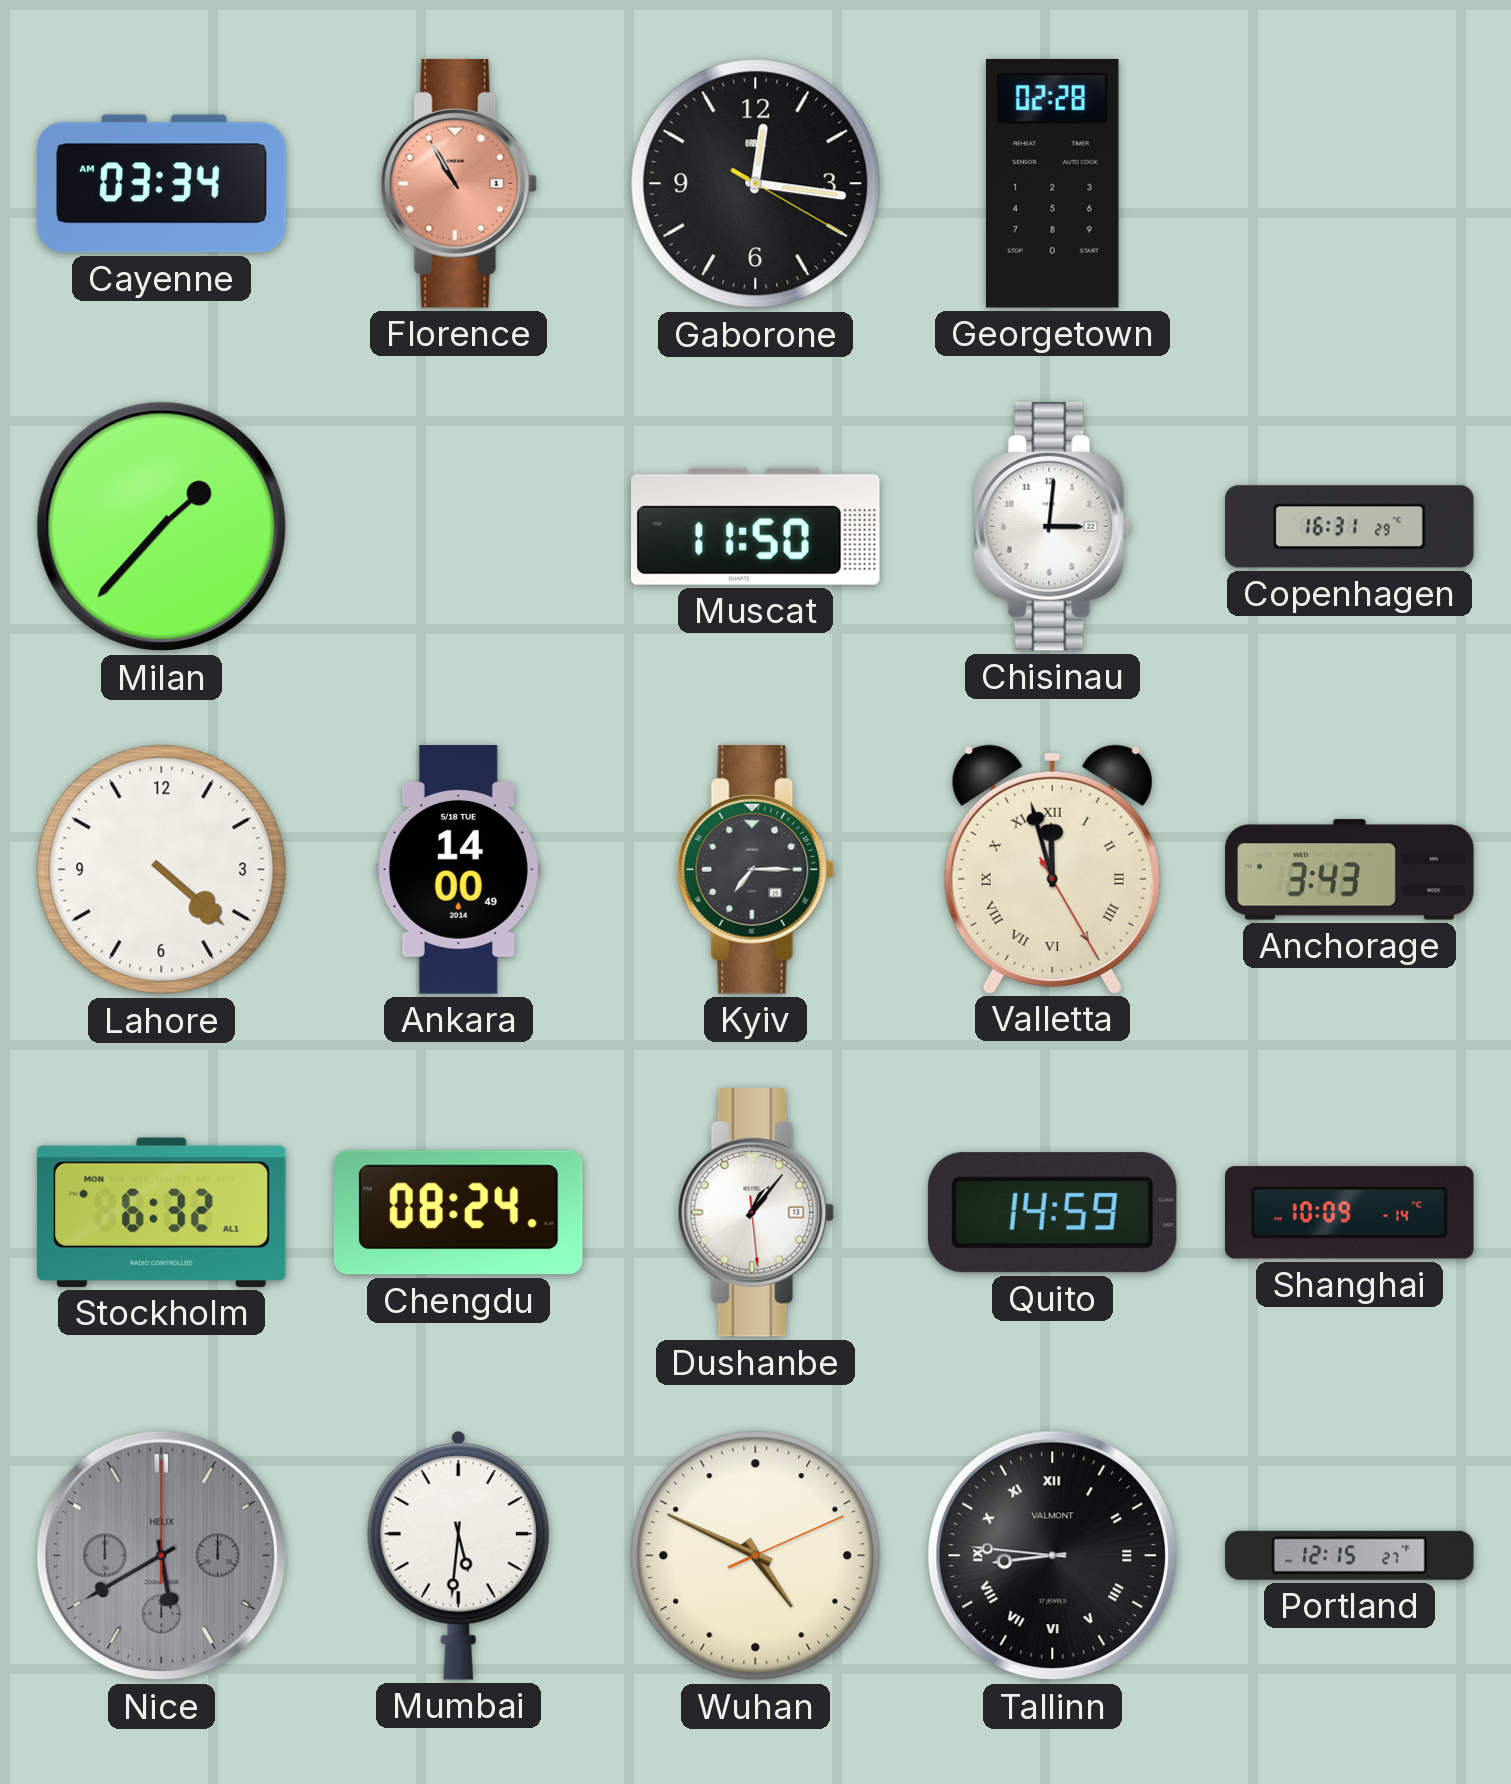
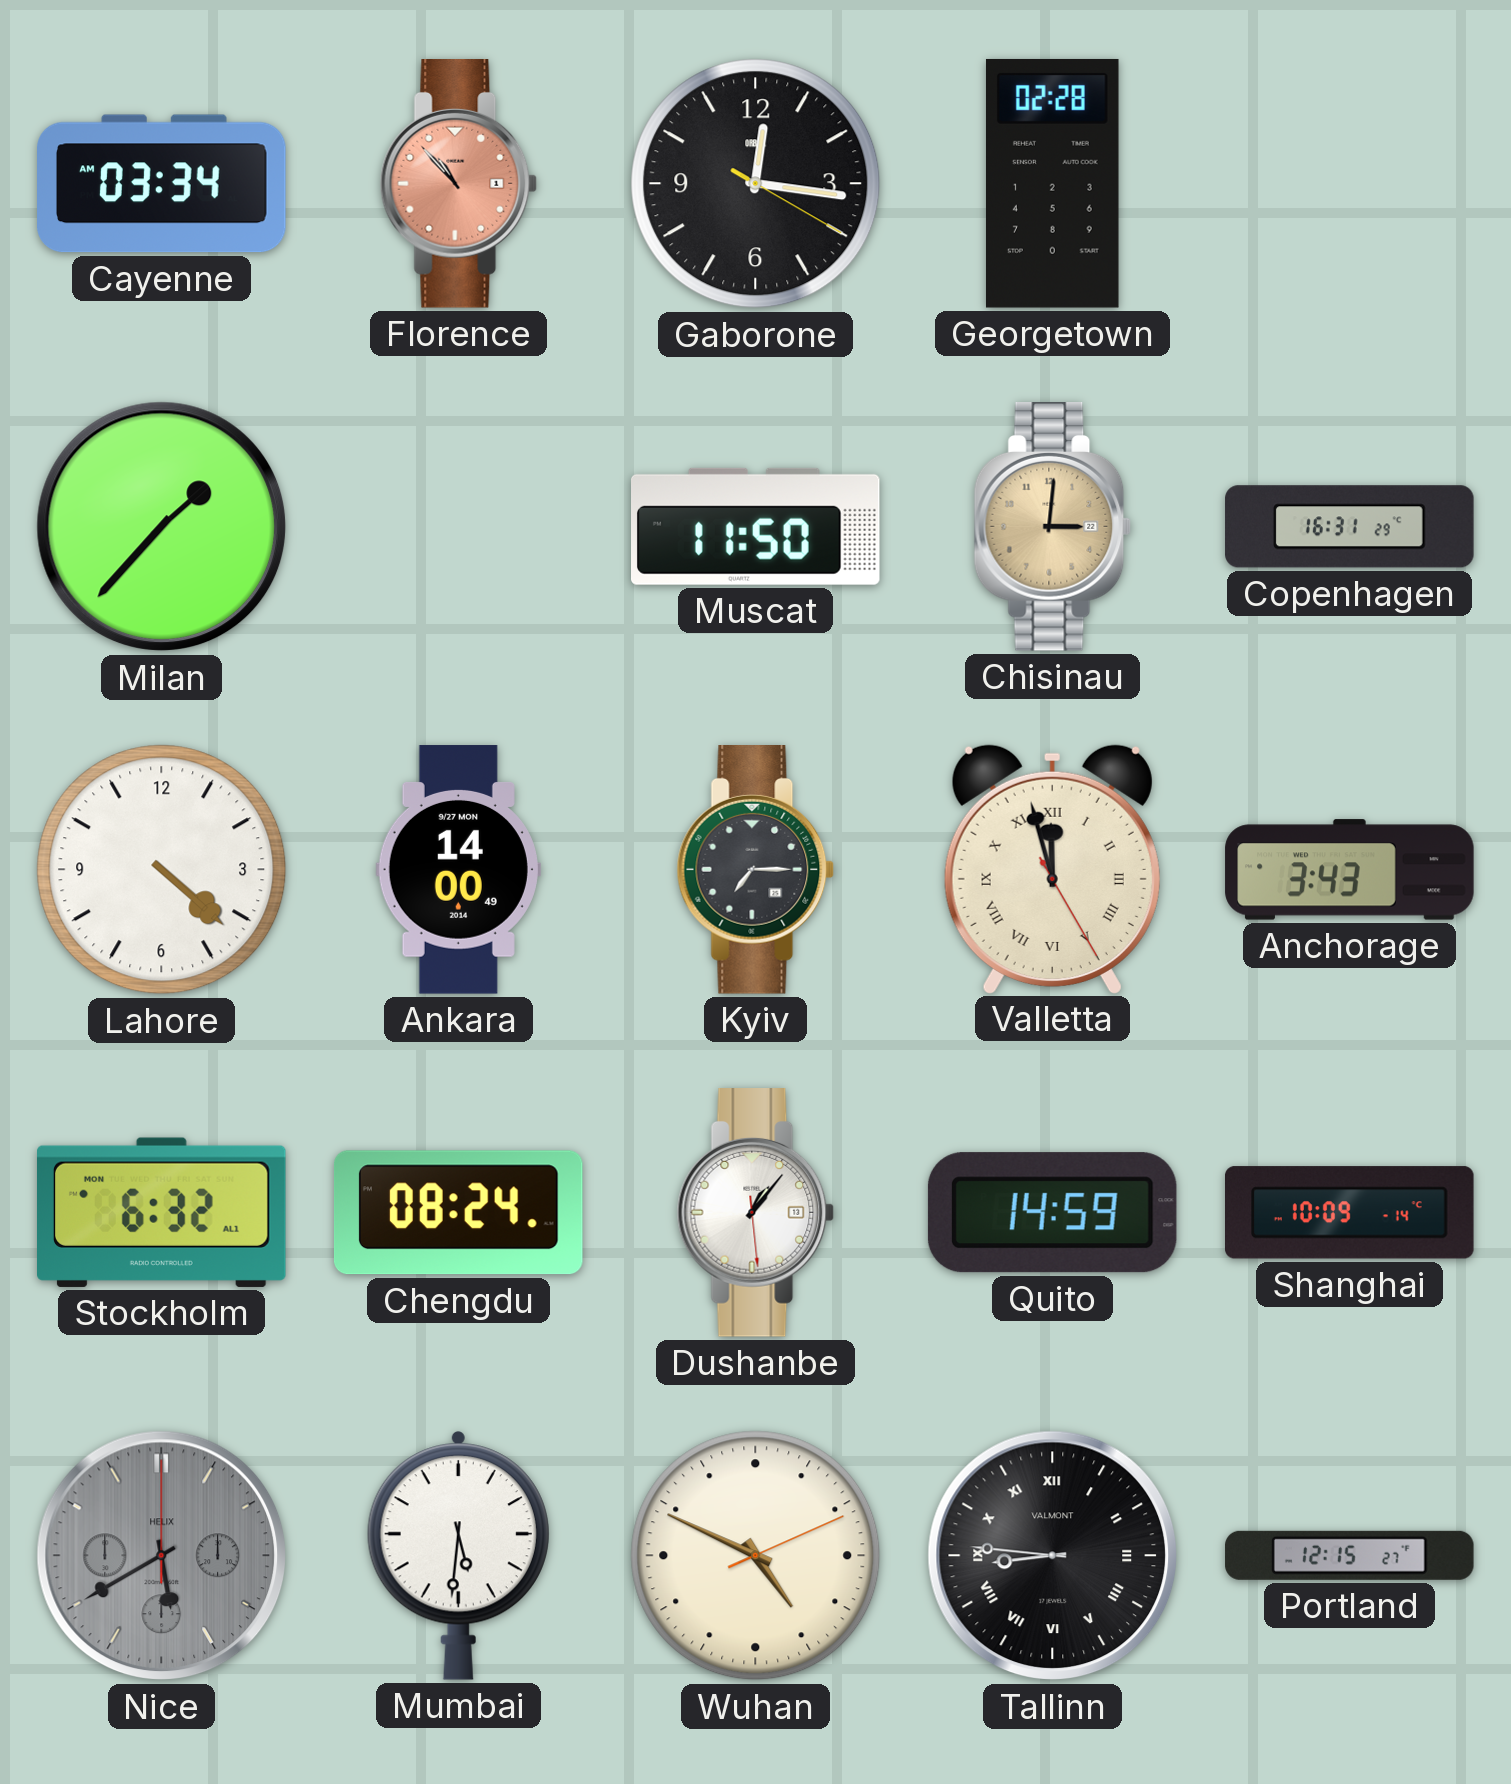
Florence: 10:55 -> 10:53 (459, 184)
Chisinau dial: white -> champagne (1053, 527)
Ankara date: 5/18 TUE -> 9/27 MON (458, 870)
